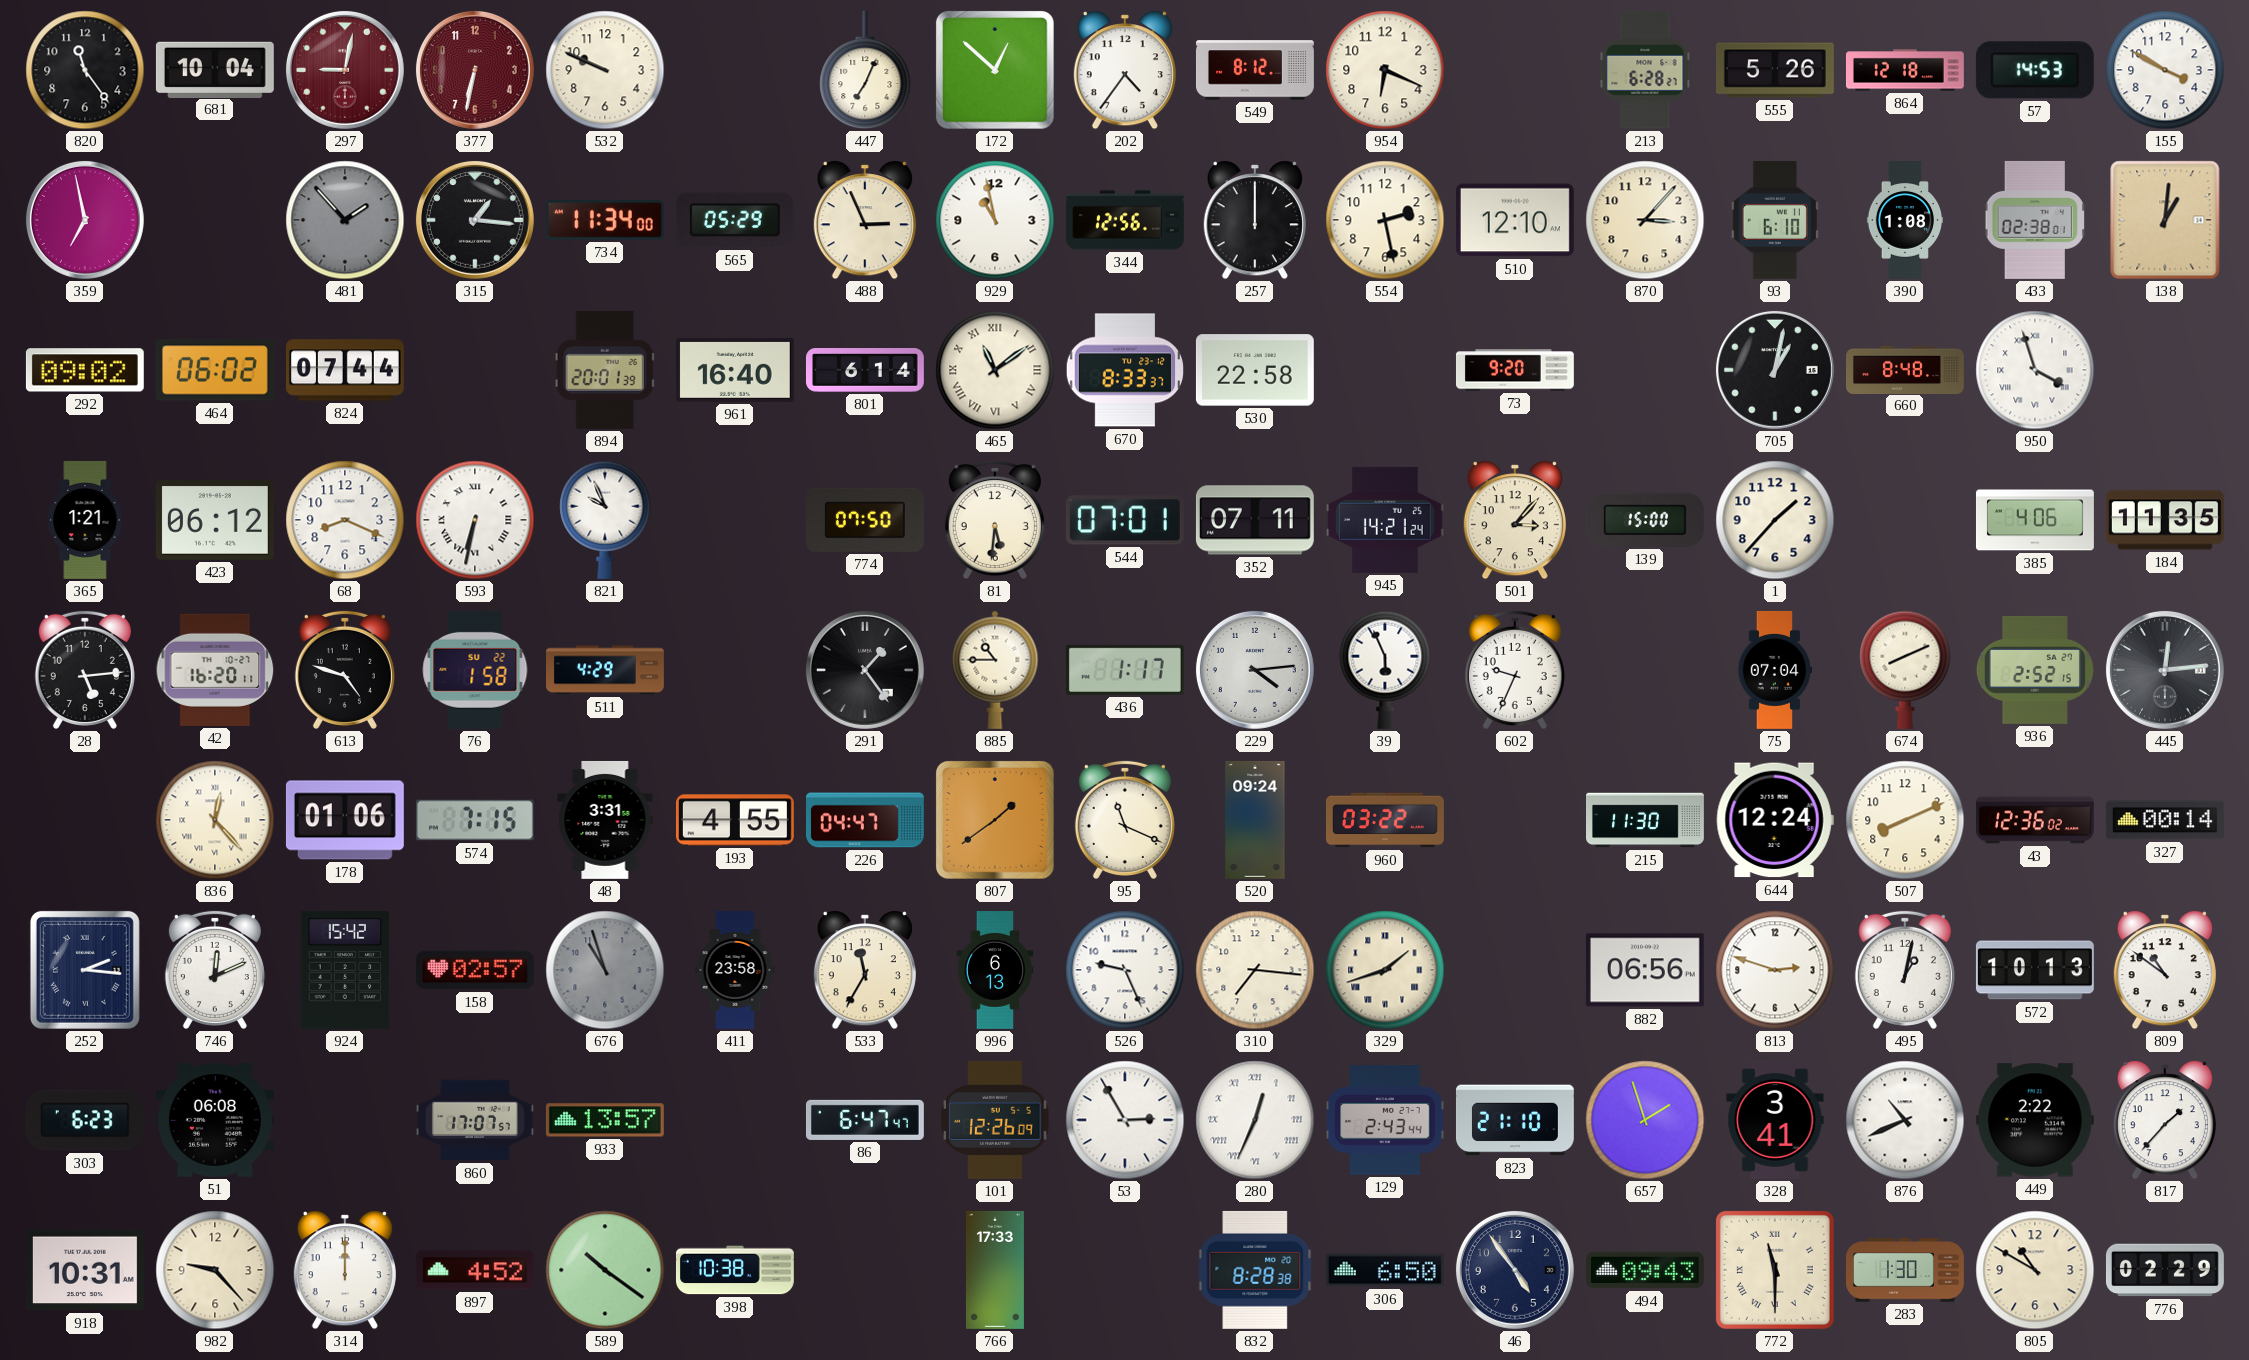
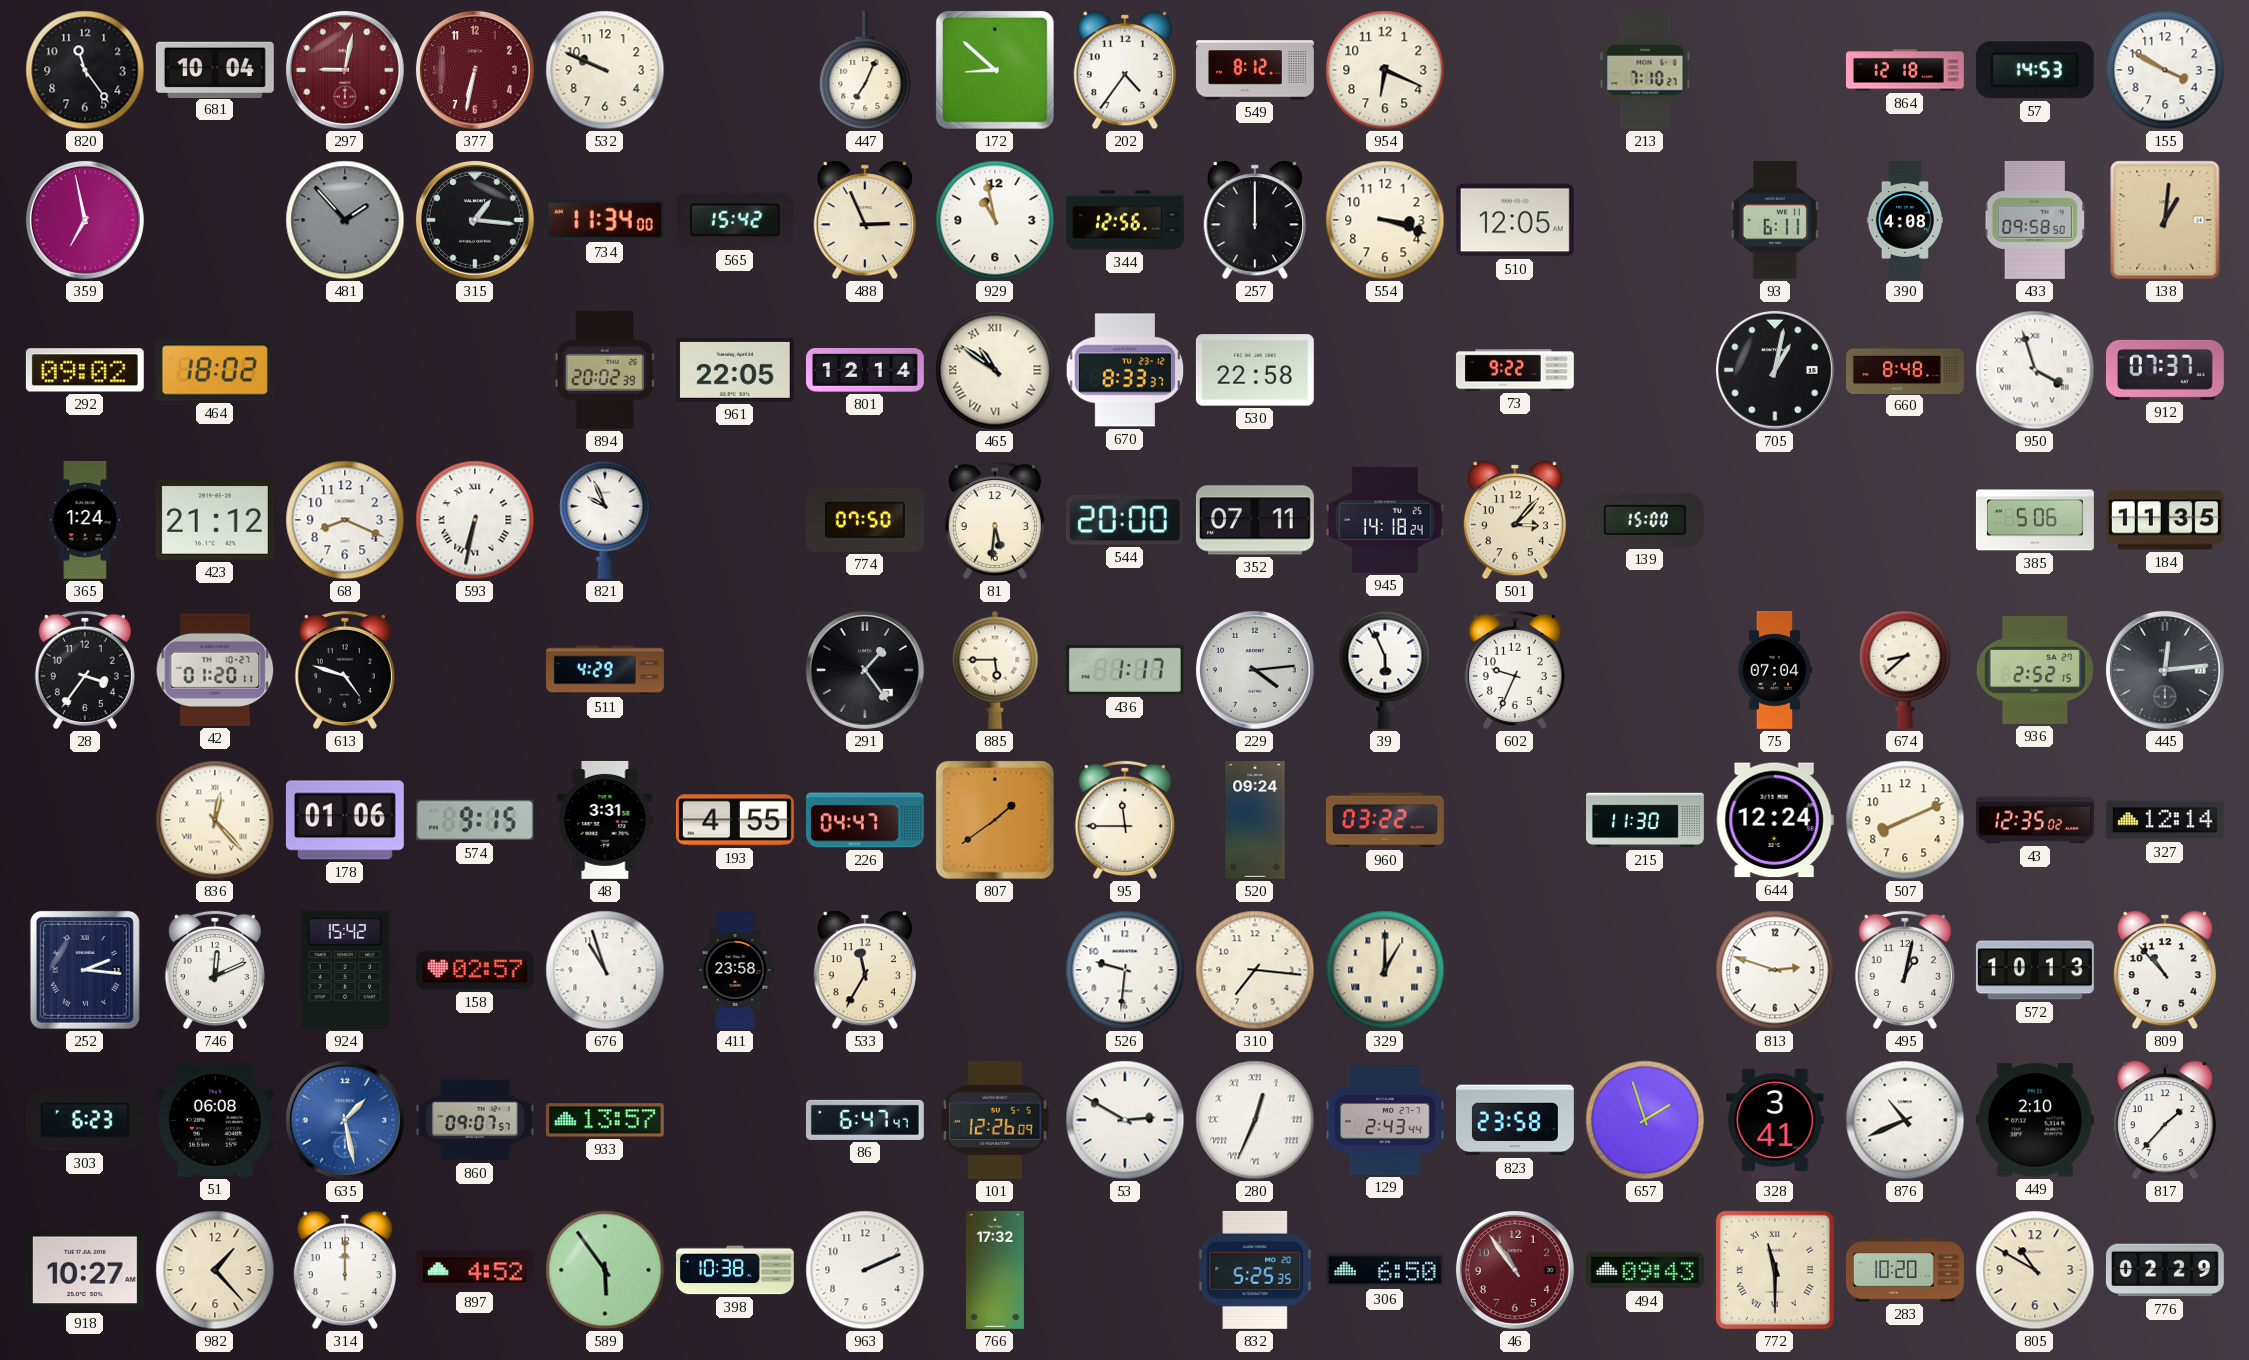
172: 12:52 -> 8:52 (995, 70)
213: 6:28 -> 7:10 (1645, 70)
555: 5:26 -> none (1775, 70)
565: 05:29 -> 15:42 (735, 220)
554: 2:28 -> 3:18 (1385, 220)
510: 12:10 -> 12:05 (1515, 220)
870: 3:07 -> none (1645, 220)
93: 6:10 -> 6:11 (1775, 220)
390: 1:08 -> 4:08 (1904, 221)
433: 02:38 -> 09:58 (2035, 220)
464: 06:02 -> 18:02 (215, 370)
824: 07:44 -> none (345, 370)
894: 20:01 -> 20:02 (605, 370)
961: 16:40 -> 22:05 (735, 370)
801: 6:14 -> 12:14 (865, 371)
465: 11:09 -> 10:51 (995, 370)
73: 9:20 -> 9:22 (1515, 370)
912: none -> 07:37 (2165, 370)
365: 1:21 -> 1:24 (85, 520)
423: 06:12 -> 21:12 (215, 521)
544: 07:01 -> 20:00 (1125, 520)
945: 14:21 -> 14:18 (1385, 520)
1: 1:37 -> none (1775, 520)
385: 4:06 -> 5:06 (2035, 520)
28: 5:14 -> 3:36 (85, 670)
42: 16:20 -> 01:20 (215, 670)
76: 1:58 -> none (475, 670)
885: 10:45 -> 5:45 (995, 670)
674: 8:11 -> 8:38 (1905, 670)
574: 7:15 -> 9:15 (475, 820)
95: 11:19 -> 11:45 (1125, 820)
43: 12:36 -> 12:35 (2035, 820)
327: 00:14 -> 12:14 (2165, 820)
676 dial: grey -> white (605, 970)
996: 6:13 -> none (995, 971)
526: 9:26 -> 9:31 (1125, 970)
329: 1:42 -> 1:00 (1385, 970)
882: 06:56 -> none (1645, 970)
809: 10:51 -> 10:53 (2165, 970)
635: none -> 1:28 (345, 1120)
860: 17:07 -> 09:07 (475, 1120)
53: 2:55 -> 2:50 (1125, 1120)
823: 21:10 -> 23:58 (1515, 1120)
449: 2:22 -> 2:10 (2035, 1120)
918: 10:31 -> 10:27 (85, 1270)
982: 9:23 -> 1:23 (215, 1270)
589: 10:21 -> 5:54 (605, 1270)
963: none -> 2:11 (865, 1270)
766: 17:33 -> 17:32 (995, 1270)
832: 8:28 -> 5:25 (1255, 1270)
46: 4:54 -> 10:54 (1515, 1270)
46 dial: navy -> burgundy (1515, 1270)
283: 1:30 -> 10:20 (1905, 1270)
